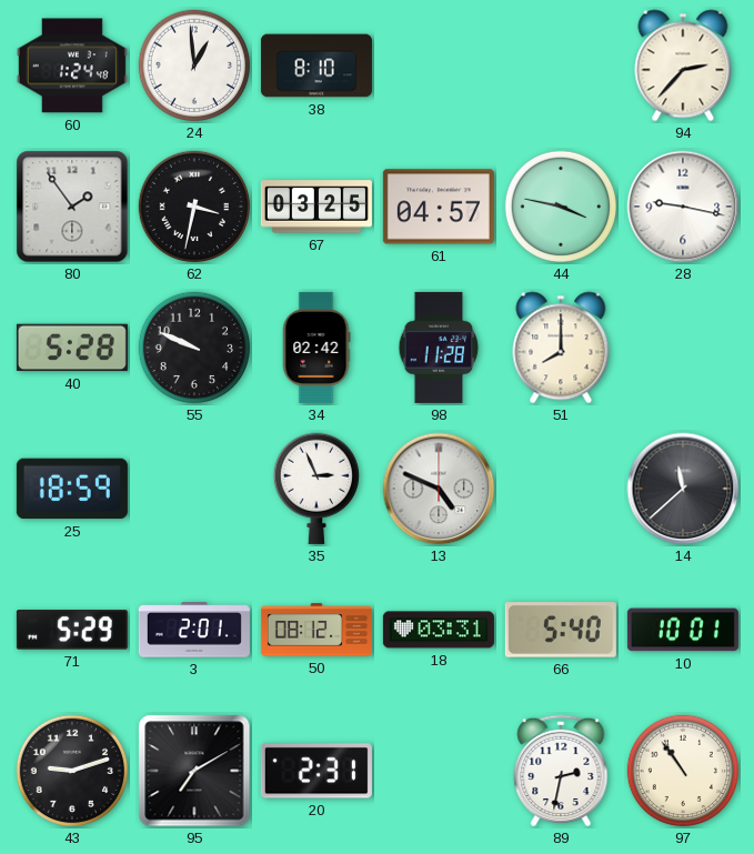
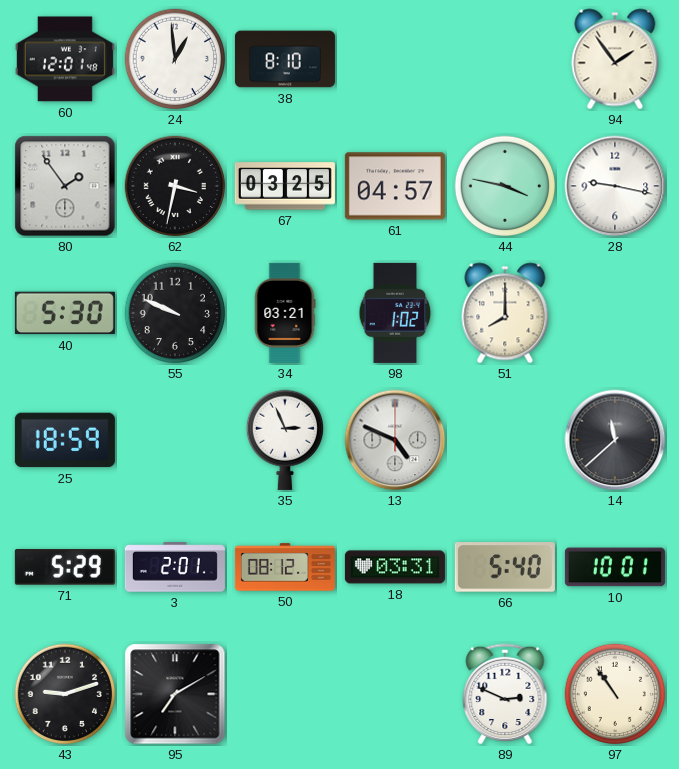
60: 1:24 -> 12:01 (65, 59)
94: 2:37 -> 1:54 (615, 59)
40: 5:28 -> 5:30 (65, 313)
34: 02:42 -> 03:21 (285, 313)
98: 11:28 -> 1:02 (395, 313)
20: 2:31 -> none (316, 771)
89: 2:32 -> 2:49 (505, 694)
